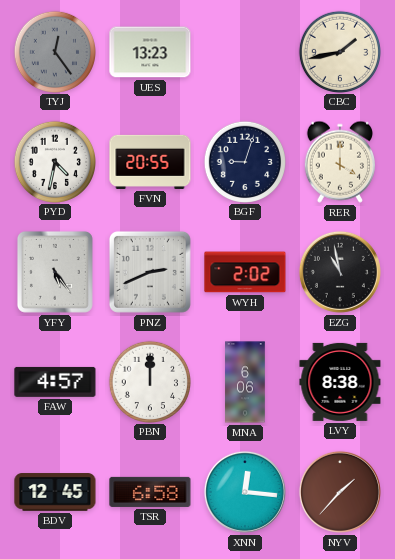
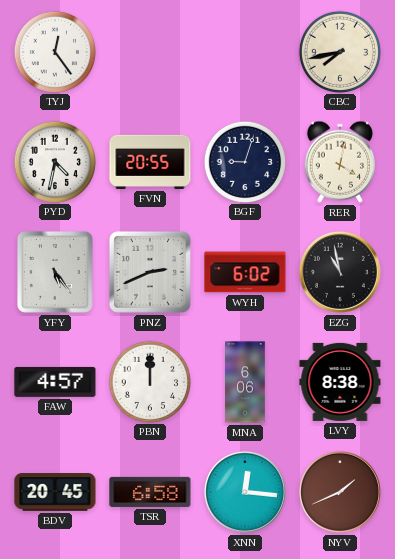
TYJ dial: grey -> white (54, 51)
UES: 13:23 -> none (150, 52)
CBC: 1:43 -> 7:43 (339, 51)
RER: 4:00 -> 4:02 (340, 162)
WYH: 2:02 -> 6:02 (245, 272)
BDV: 12:45 -> 20:45 (55, 492)
NYV: 1:37 -> 1:41 (340, 492)
